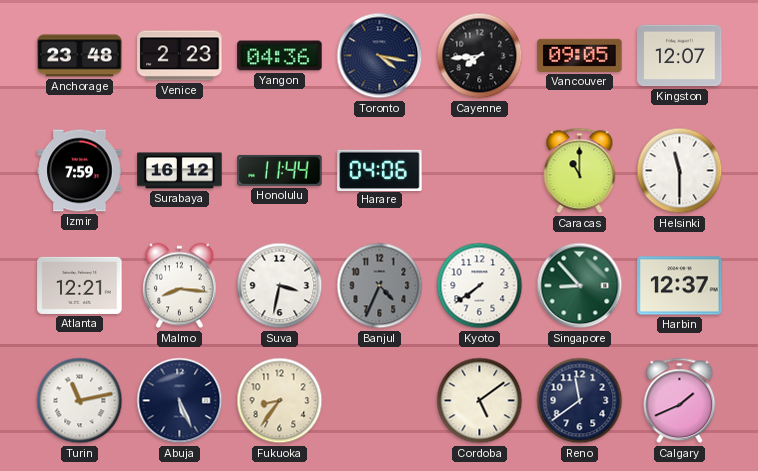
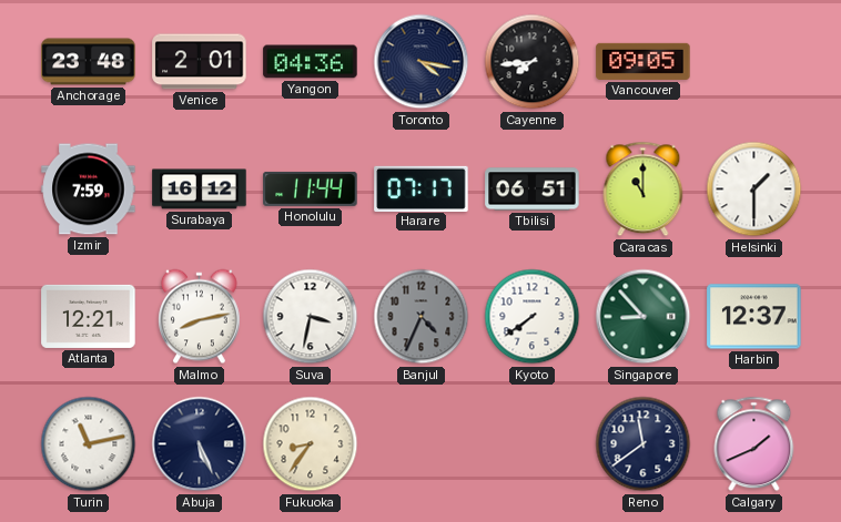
Venice: 2:23 -> 2:01 (200, 62)
Kingston: 12:07 -> none (680, 56)
Harare: 04:06 -> 07:17 (422, 188)
Tbilisi: none -> 06:51 (533, 190)
Helsinki: 11:30 -> 1:30 (754, 190)
Malmo: 8:16 -> 8:13 (199, 317)
Cordoba: 5:09 -> none (480, 401)
